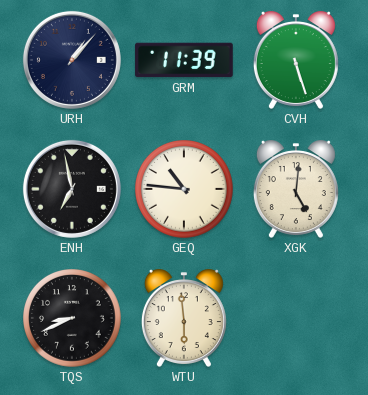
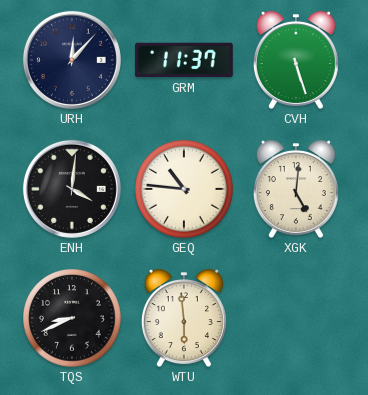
URH: 1:07 -> 12:07 (72, 60)
GRM: 11:39 -> 11:37 (184, 60)
ENH: 6:58 -> 4:01 (72, 189)
